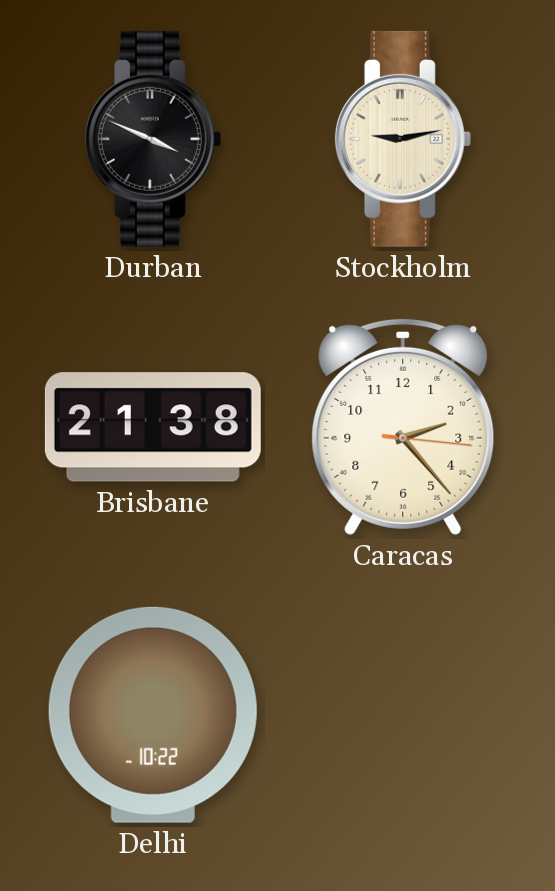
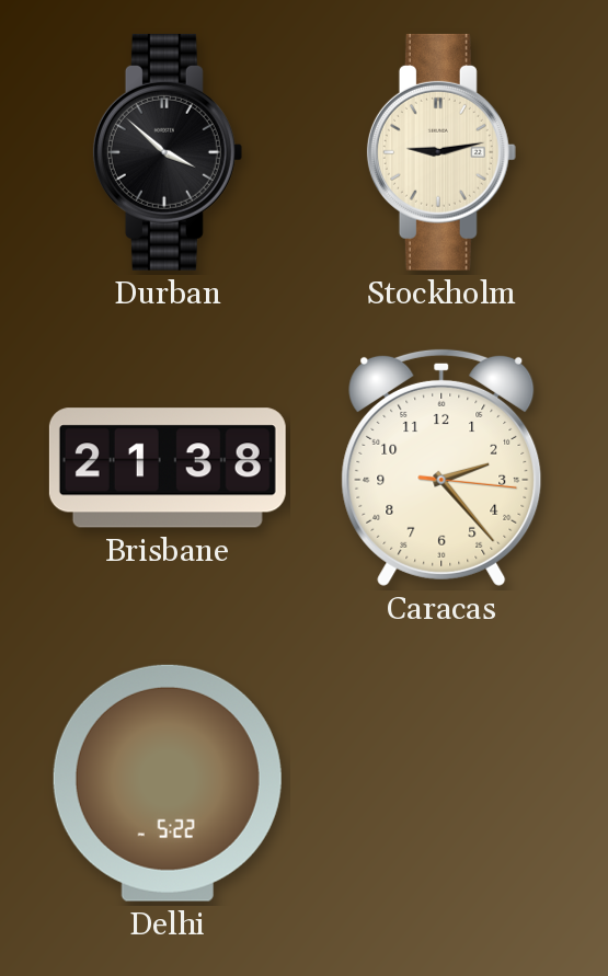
Durban: 3:49 -> 3:52 (168, 152)
Delhi: 10:22 -> 5:22 (168, 783)
